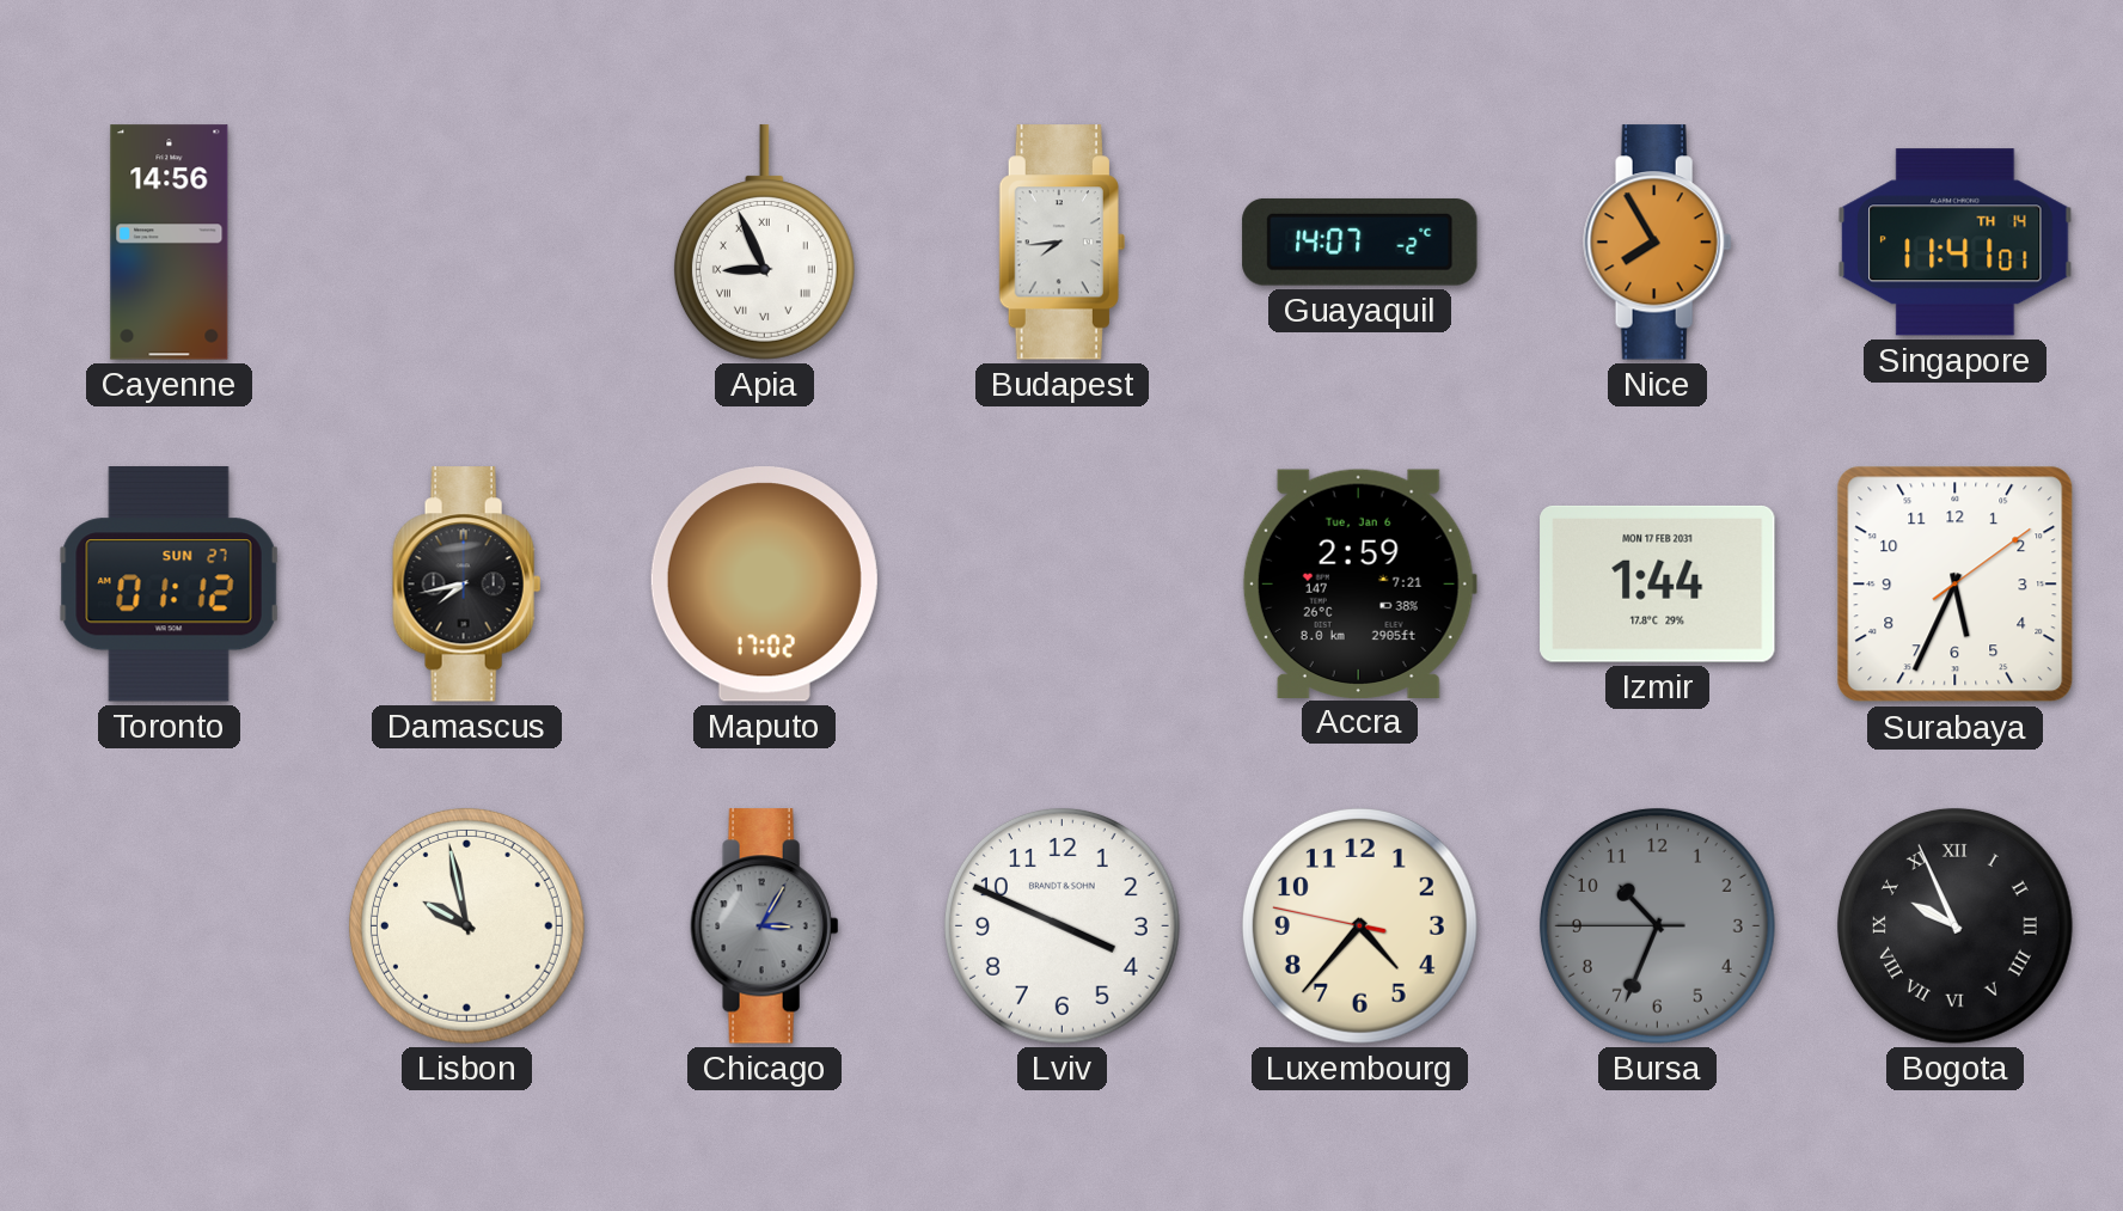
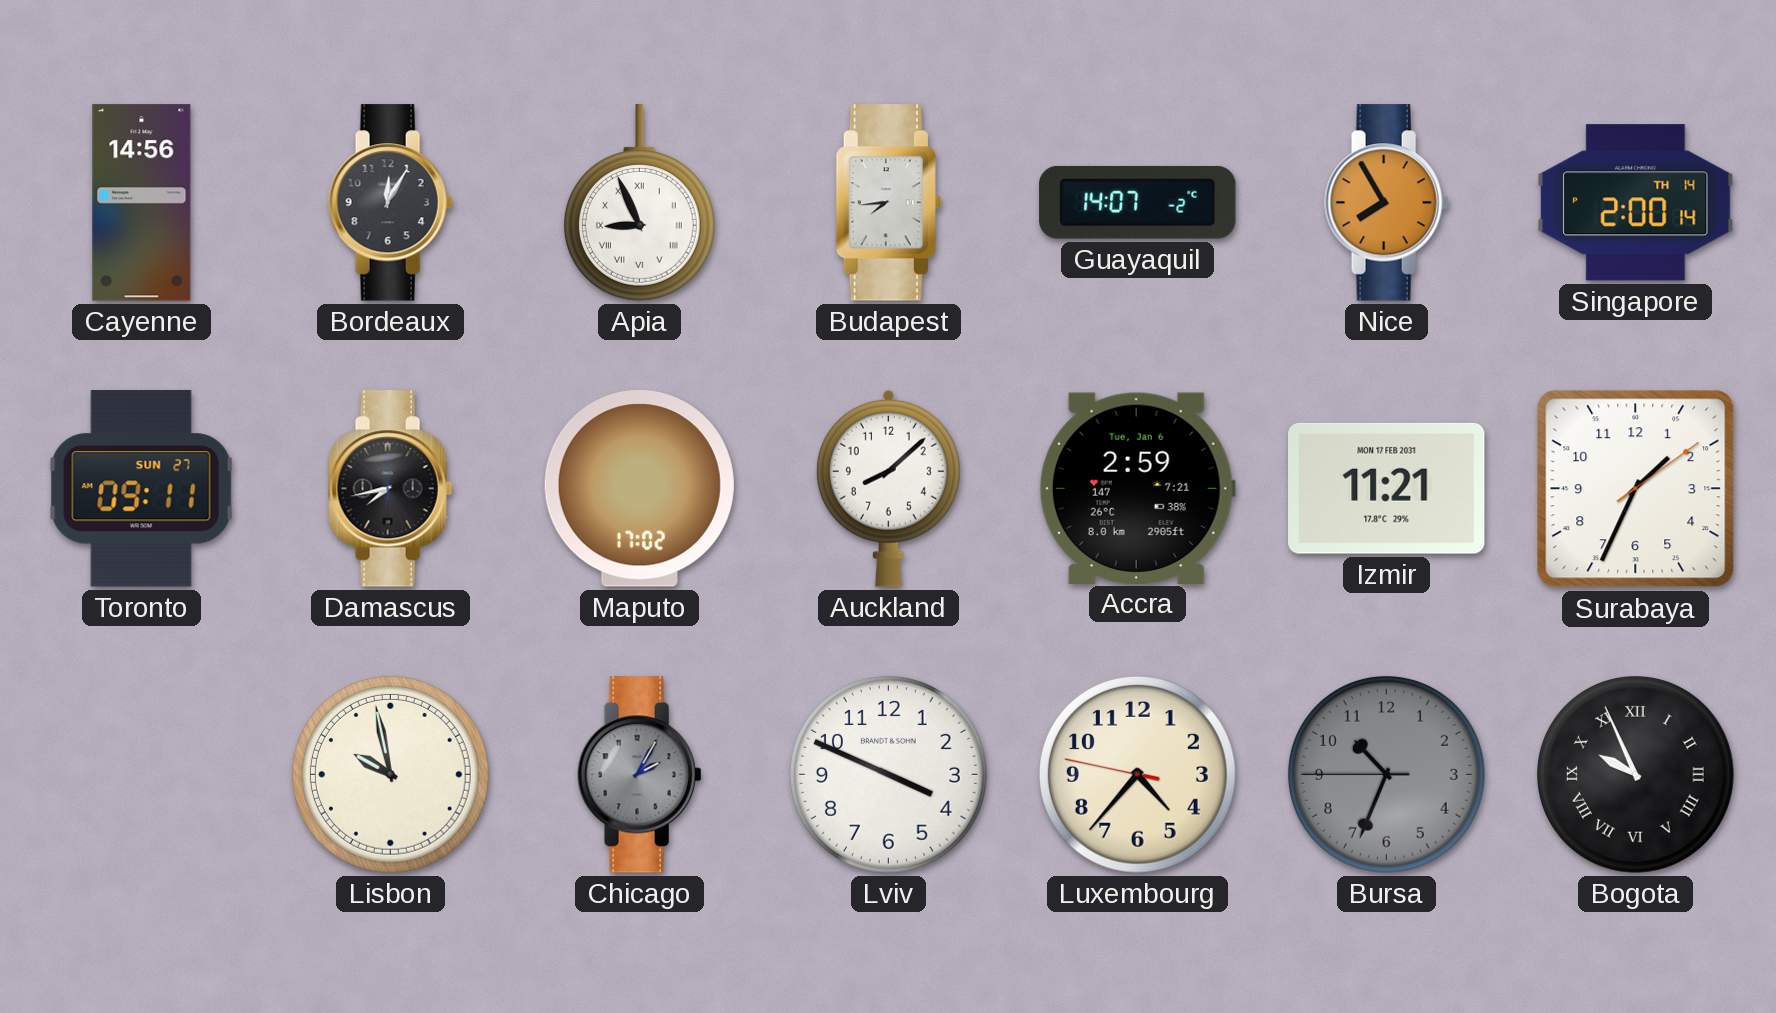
Bordeaux: none -> 12:05 (391, 203)
Singapore: 11:41 -> 2:00 (1636, 203)
Toronto: 01:12 -> 09:11 (141, 489)
Auckland: none -> 8:08 (888, 488)
Izmir: 1:44 -> 11:21 (1387, 488)
Surabaya: 5:34 -> 1:34 (1636, 489)
Chicago: 3:05 -> 2:05 (640, 775)
